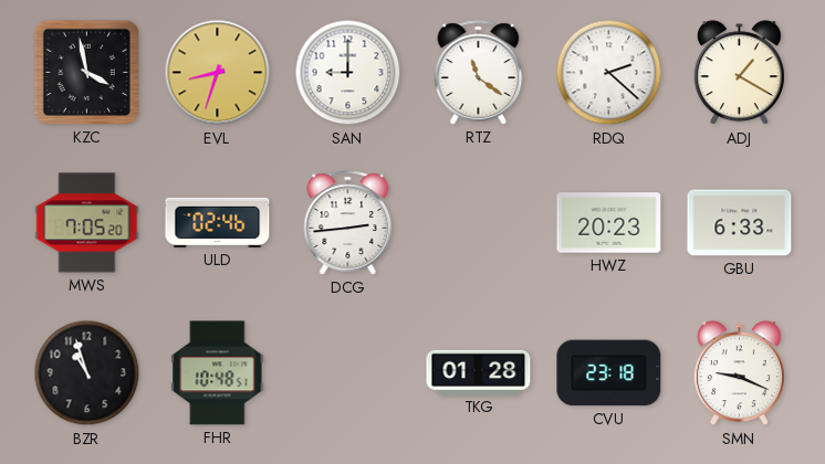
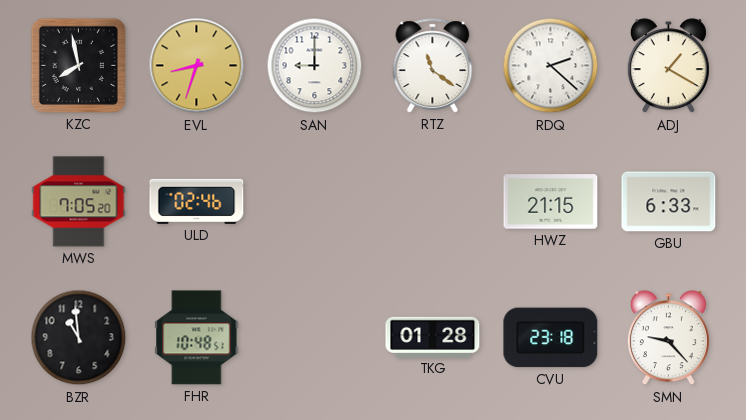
KZC: 3:58 -> 7:58 (78, 65)
DCG: 2:44 -> none (348, 223)
HWZ: 20:23 -> 21:15 (551, 202)
BZR: 10:57 -> 10:59 (79, 338)
SMN: 9:19 -> 9:23 (668, 338)
